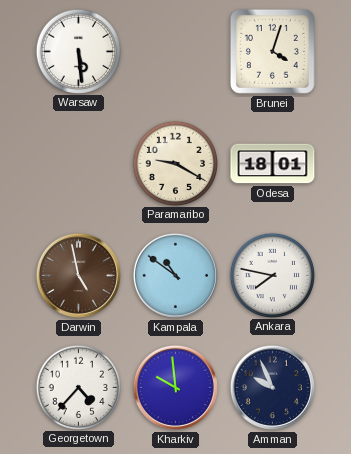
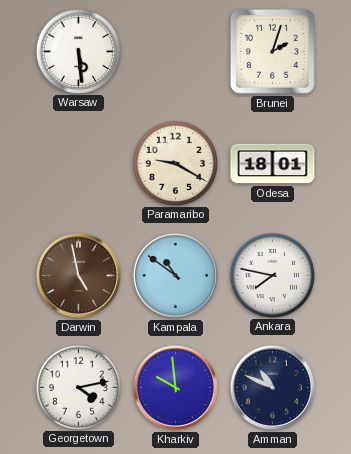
Brunei: 4:03 -> 2:03 (272, 51)
Georgetown: 4:37 -> 4:13 (78, 387)
Amman: 9:56 -> 10:49 (272, 387)
